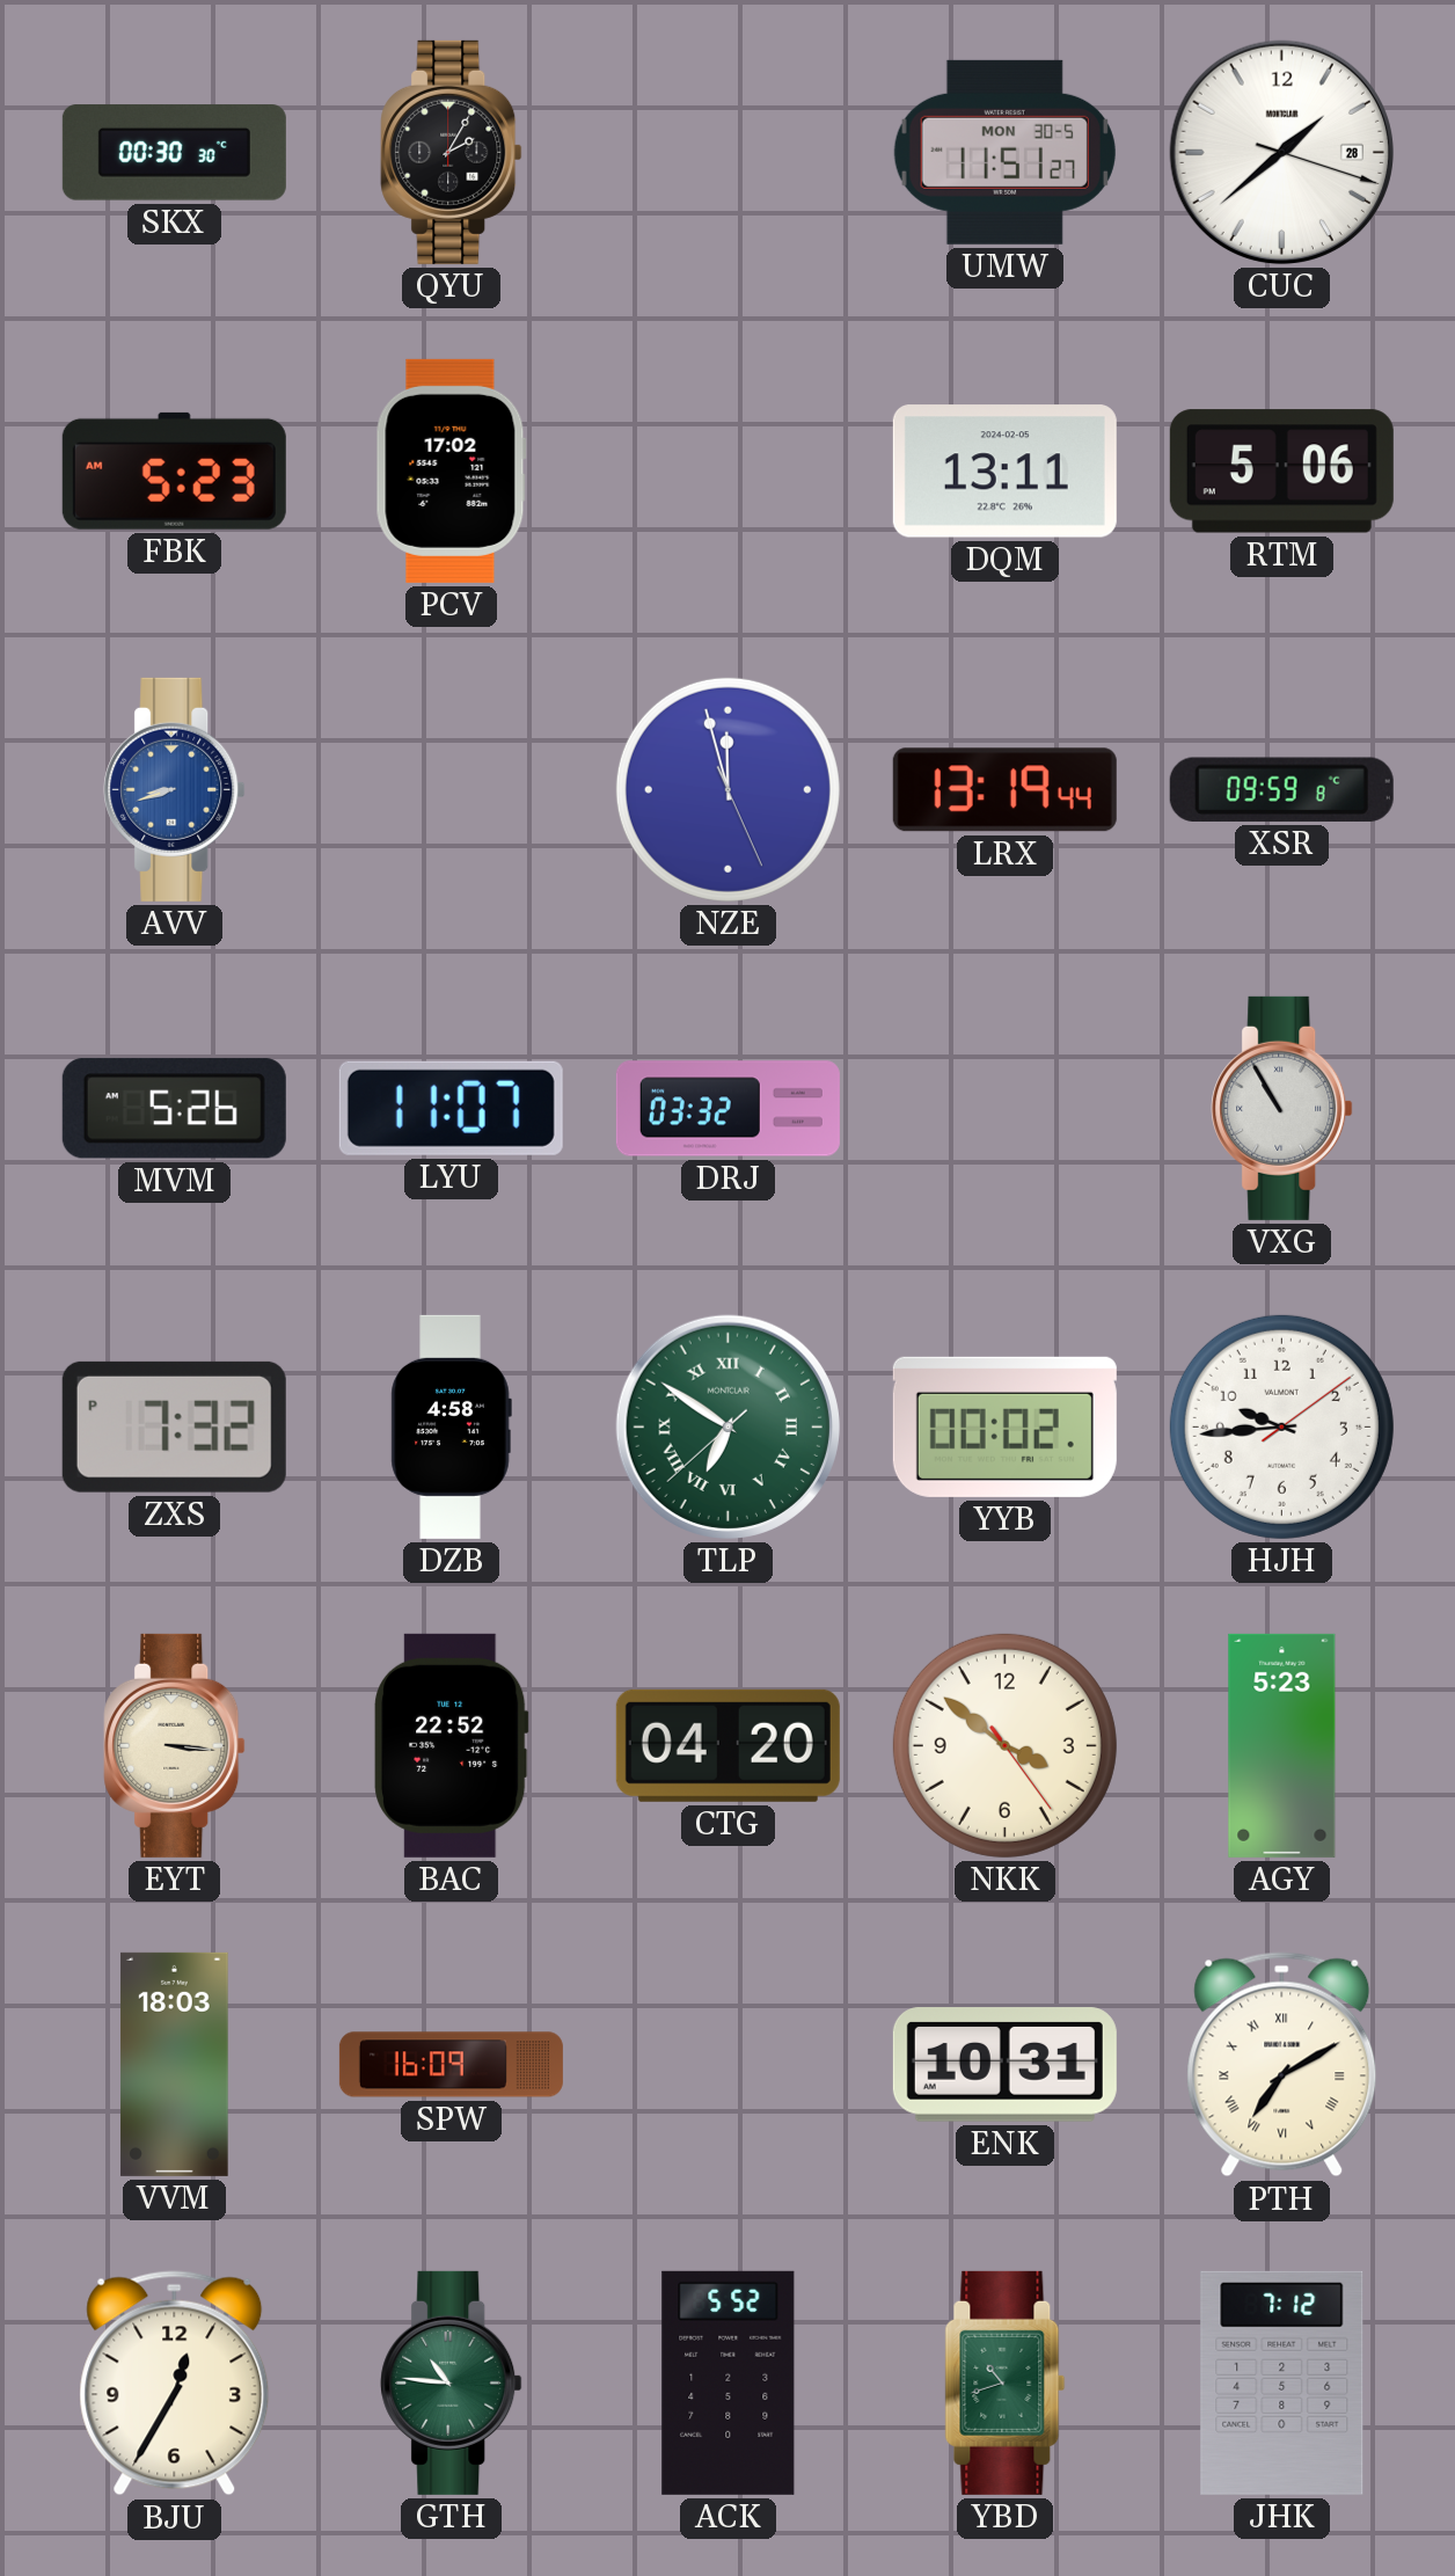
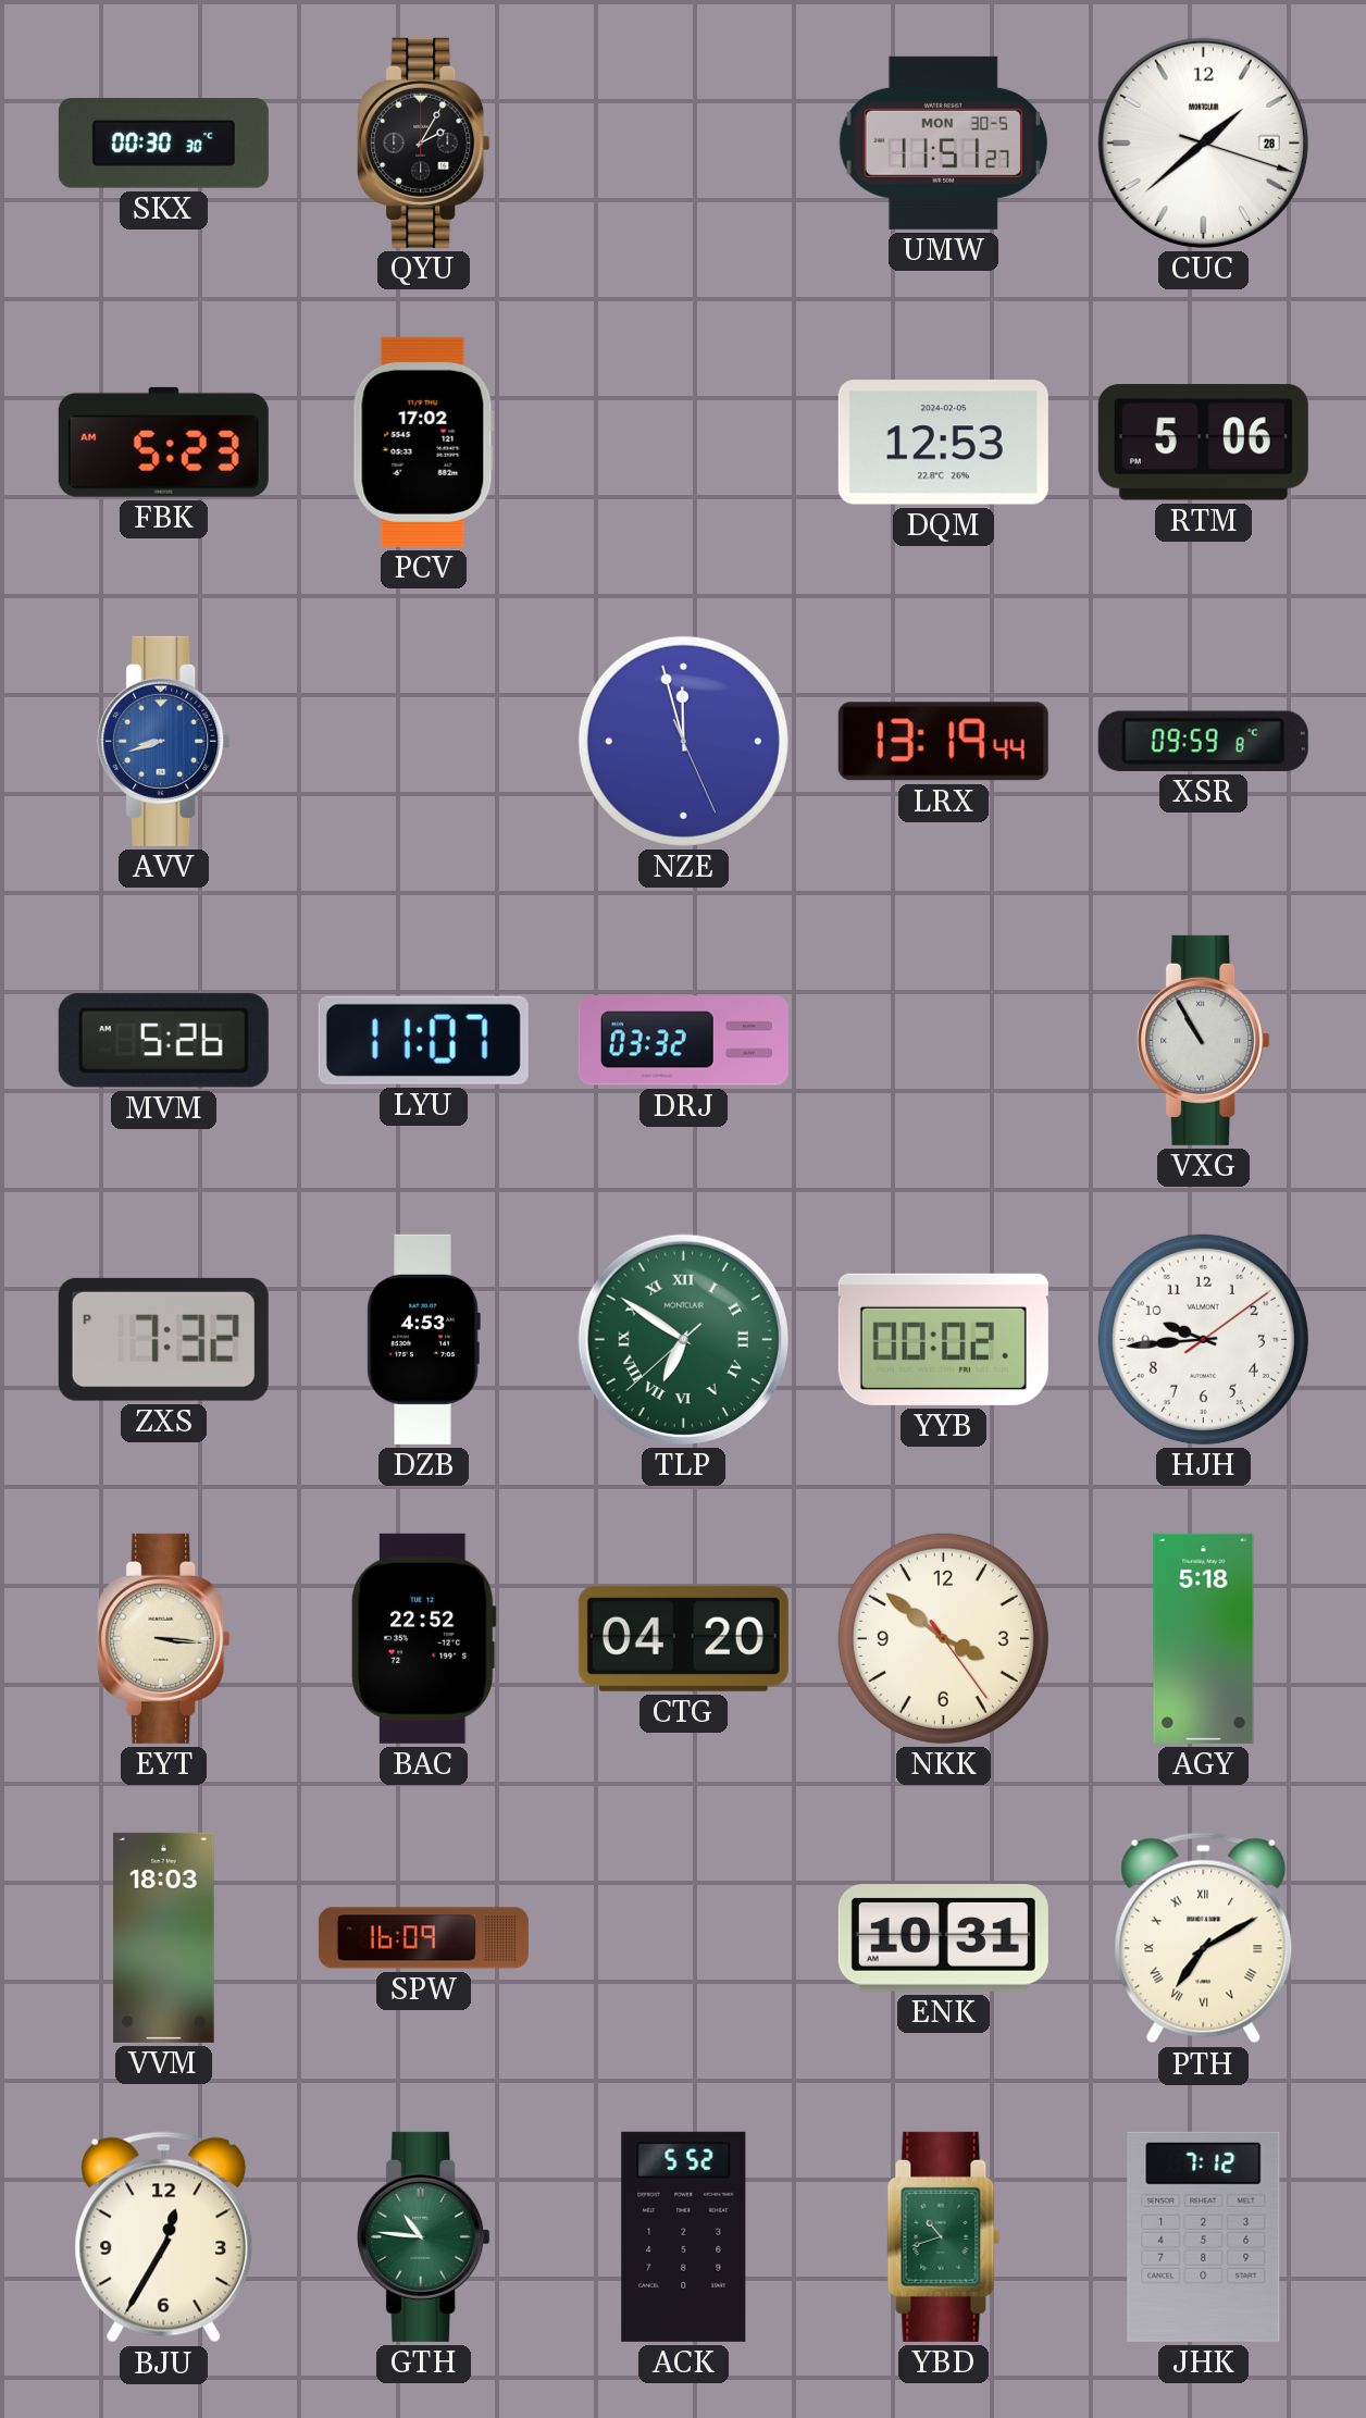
DQM: 13:11 -> 12:53 (943, 443)
DZB: 4:58 -> 4:53 (423, 1339)
AGY: 5:23 -> 5:18 (1204, 1638)
